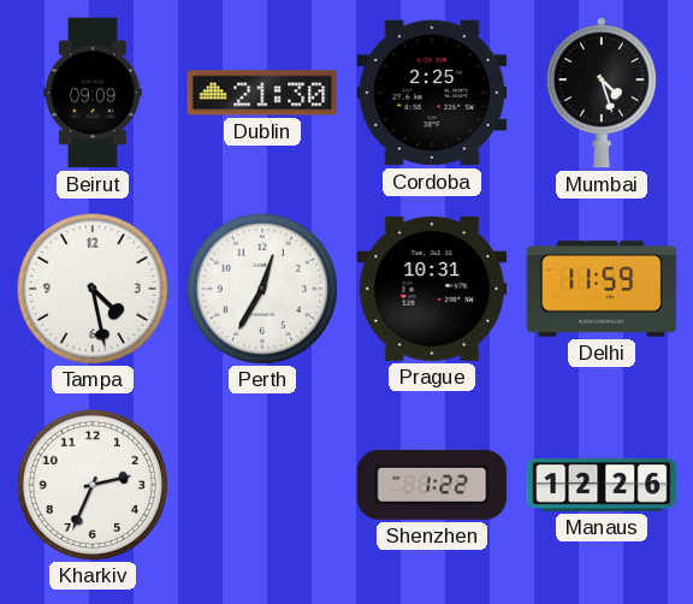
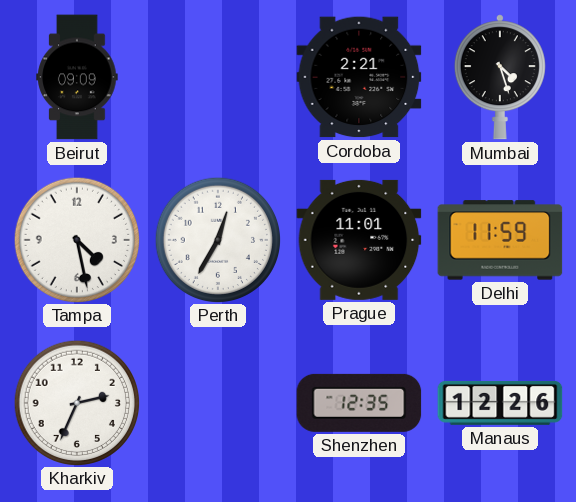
Dublin: 21:30 -> none (262, 93)
Cordoba: 2:25 -> 2:21 (359, 77)
Prague: 10:31 -> 11:01 (359, 240)
Shenzhen: 1:22 -> 12:35 (359, 403)
